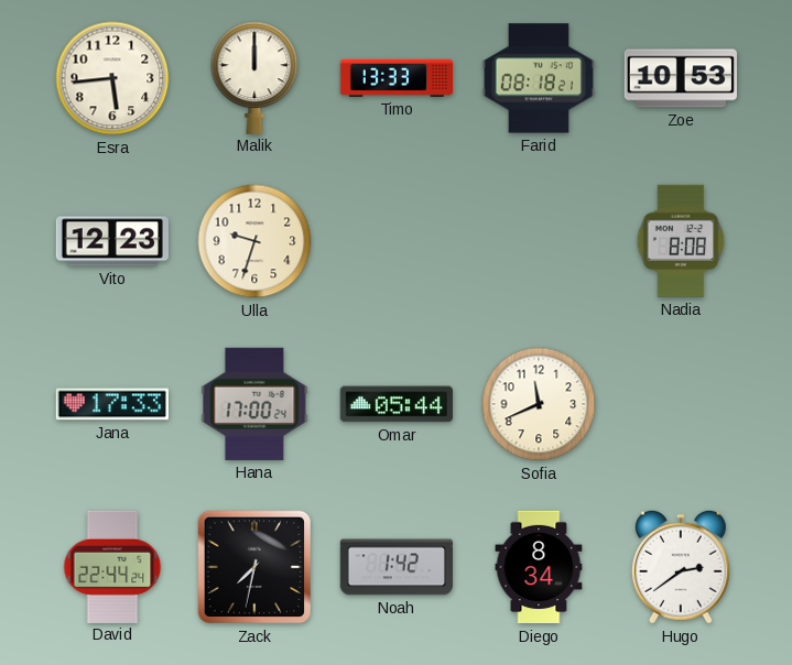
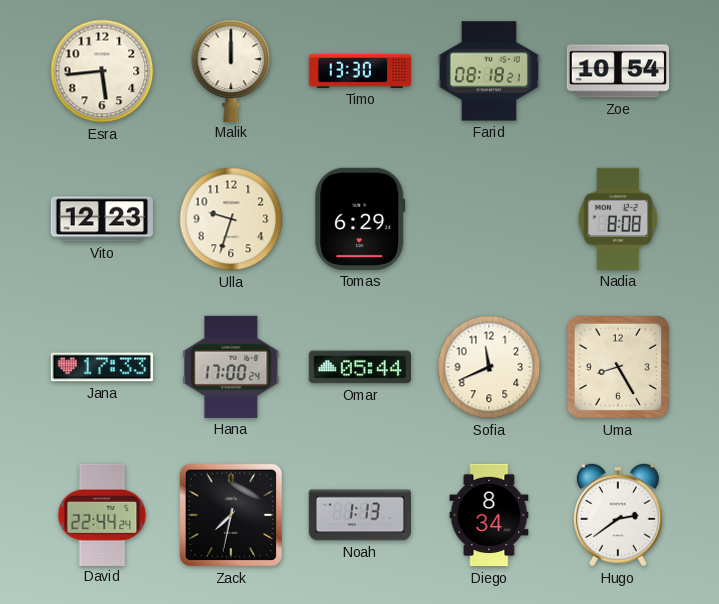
Timo: 13:33 -> 13:30 (359, 71)
Zoe: 10:53 -> 10:54 (618, 71)
Tomas: none -> 6:29 (360, 219)
Uma: none -> 8:25 (618, 367)
Noah: 1:42 -> 1:13 (359, 515)
